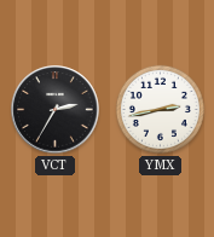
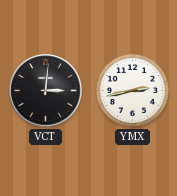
VCT: 2:35 -> 3:01 (46, 91)
